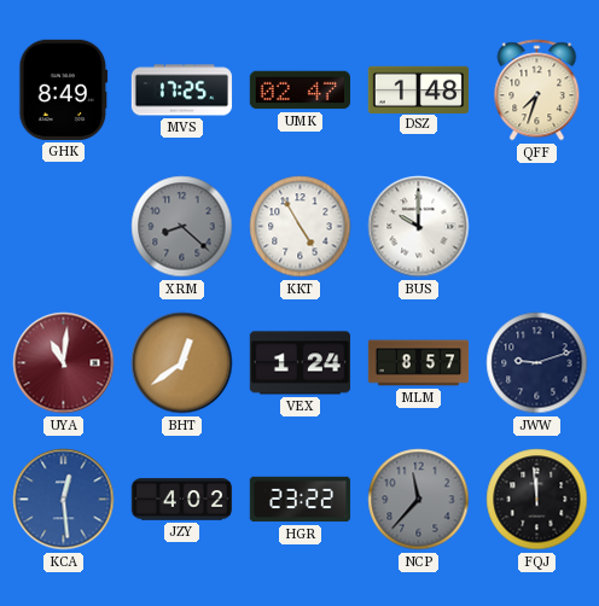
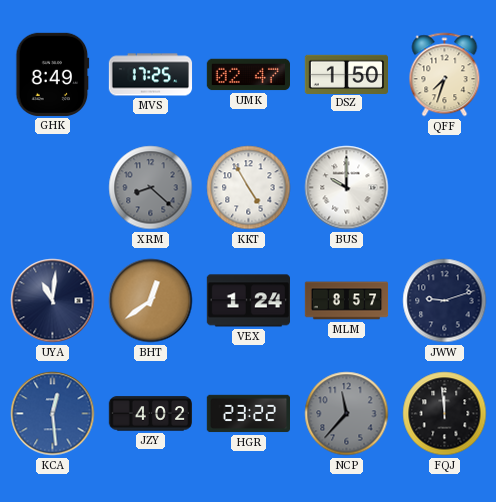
DSZ: 1:48 -> 1:50 (346, 74)
UYA dial: burgundy -> navy (53, 301)
